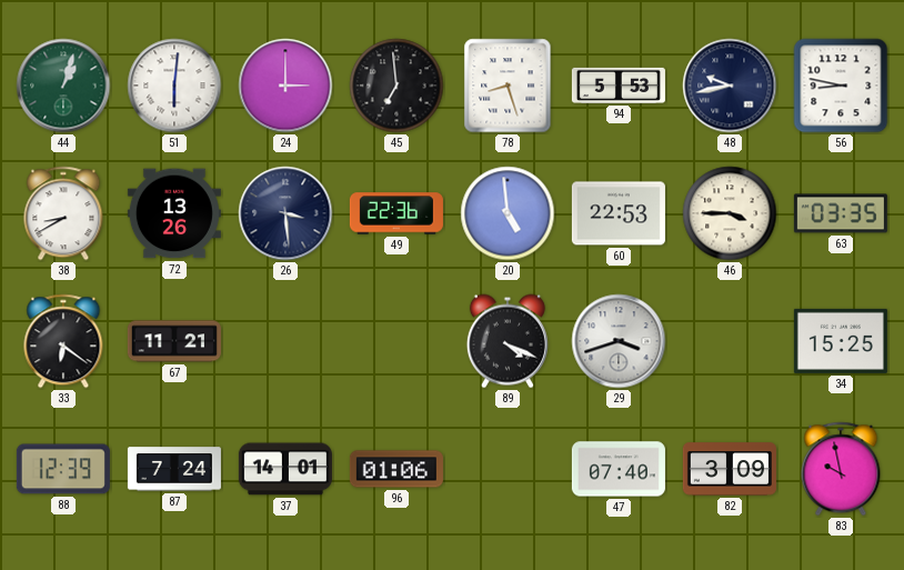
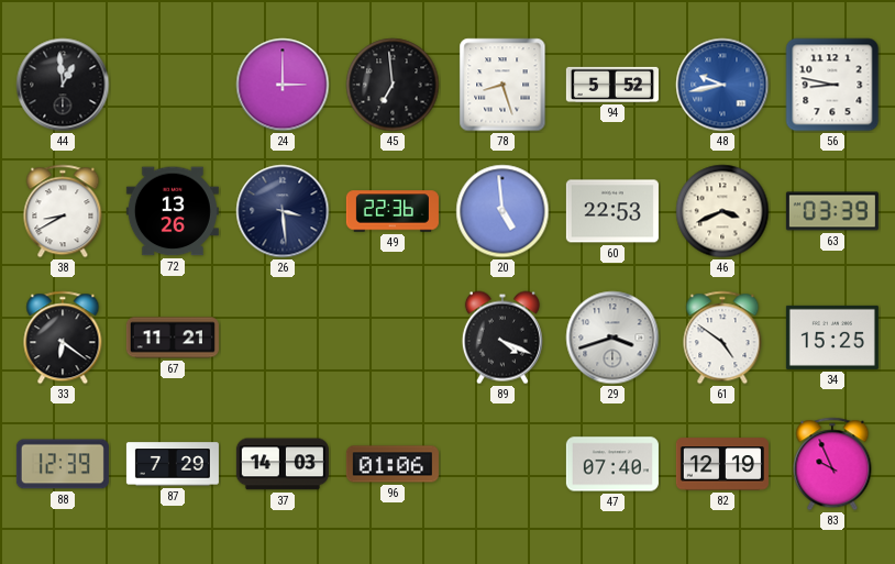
44: 1:03 -> 12:59 (63, 85)
44 dial: green -> black (63, 85)
51: 6:01 -> none (174, 86)
94: 5:53 -> 5:52 (612, 85)
48 dial: navy -> blue (722, 85)
46: 3:45 -> 3:41 (722, 211)
63: 03:35 -> 03:39 (832, 211)
61: none -> 4:51 (722, 338)
87: 7:24 -> 7:29 (173, 464)
37: 14:01 -> 14:03 (283, 464)
82: 3:09 -> 12:19 (722, 464)
83: 9:58 -> 9:56 (832, 464)
